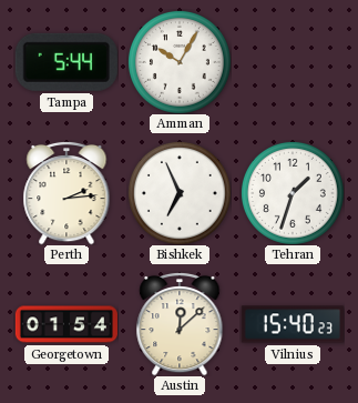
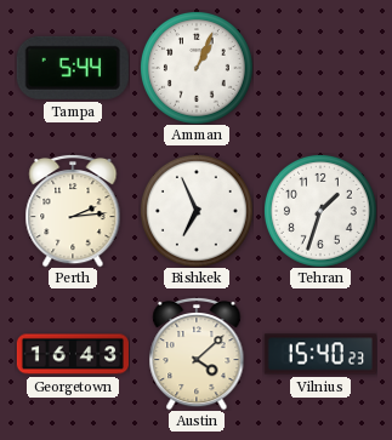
Amman: 10:05 -> 1:04 (197, 68)
Georgetown: 01:54 -> 16:43 (72, 354)
Austin: 12:08 -> 4:08 (197, 354)
